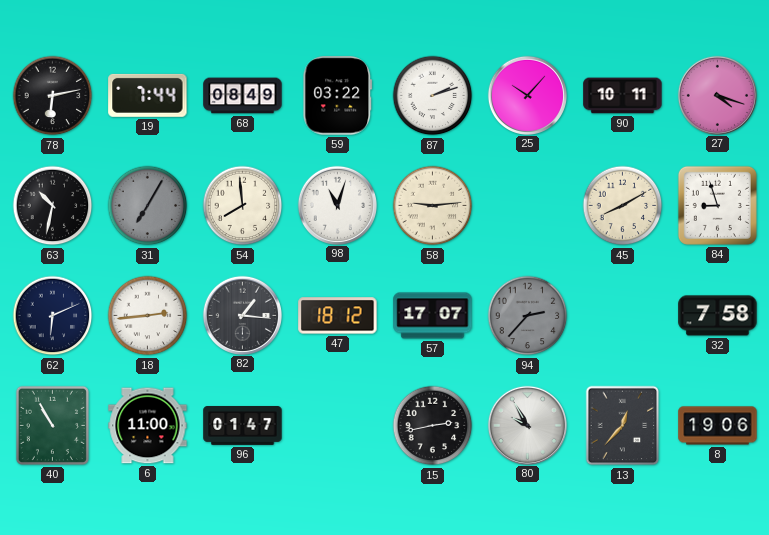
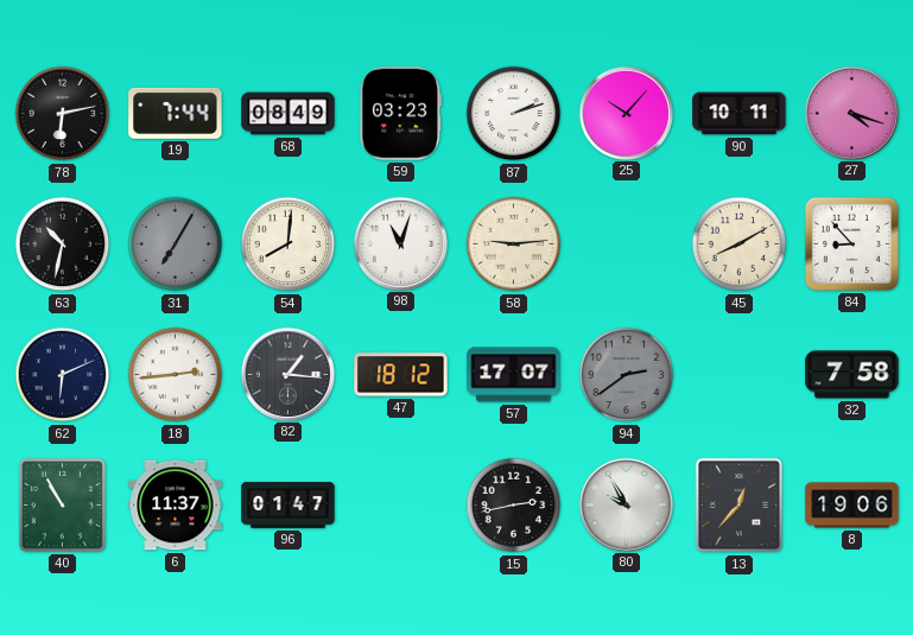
59: 03:22 -> 03:23 (401, 114)
54: 7:59 -> 8:01 (289, 245)
84: 8:57 -> 8:53 (851, 243)
94: 2:37 -> 2:39 (627, 375)
6: 11:00 -> 11:37 (176, 506)
